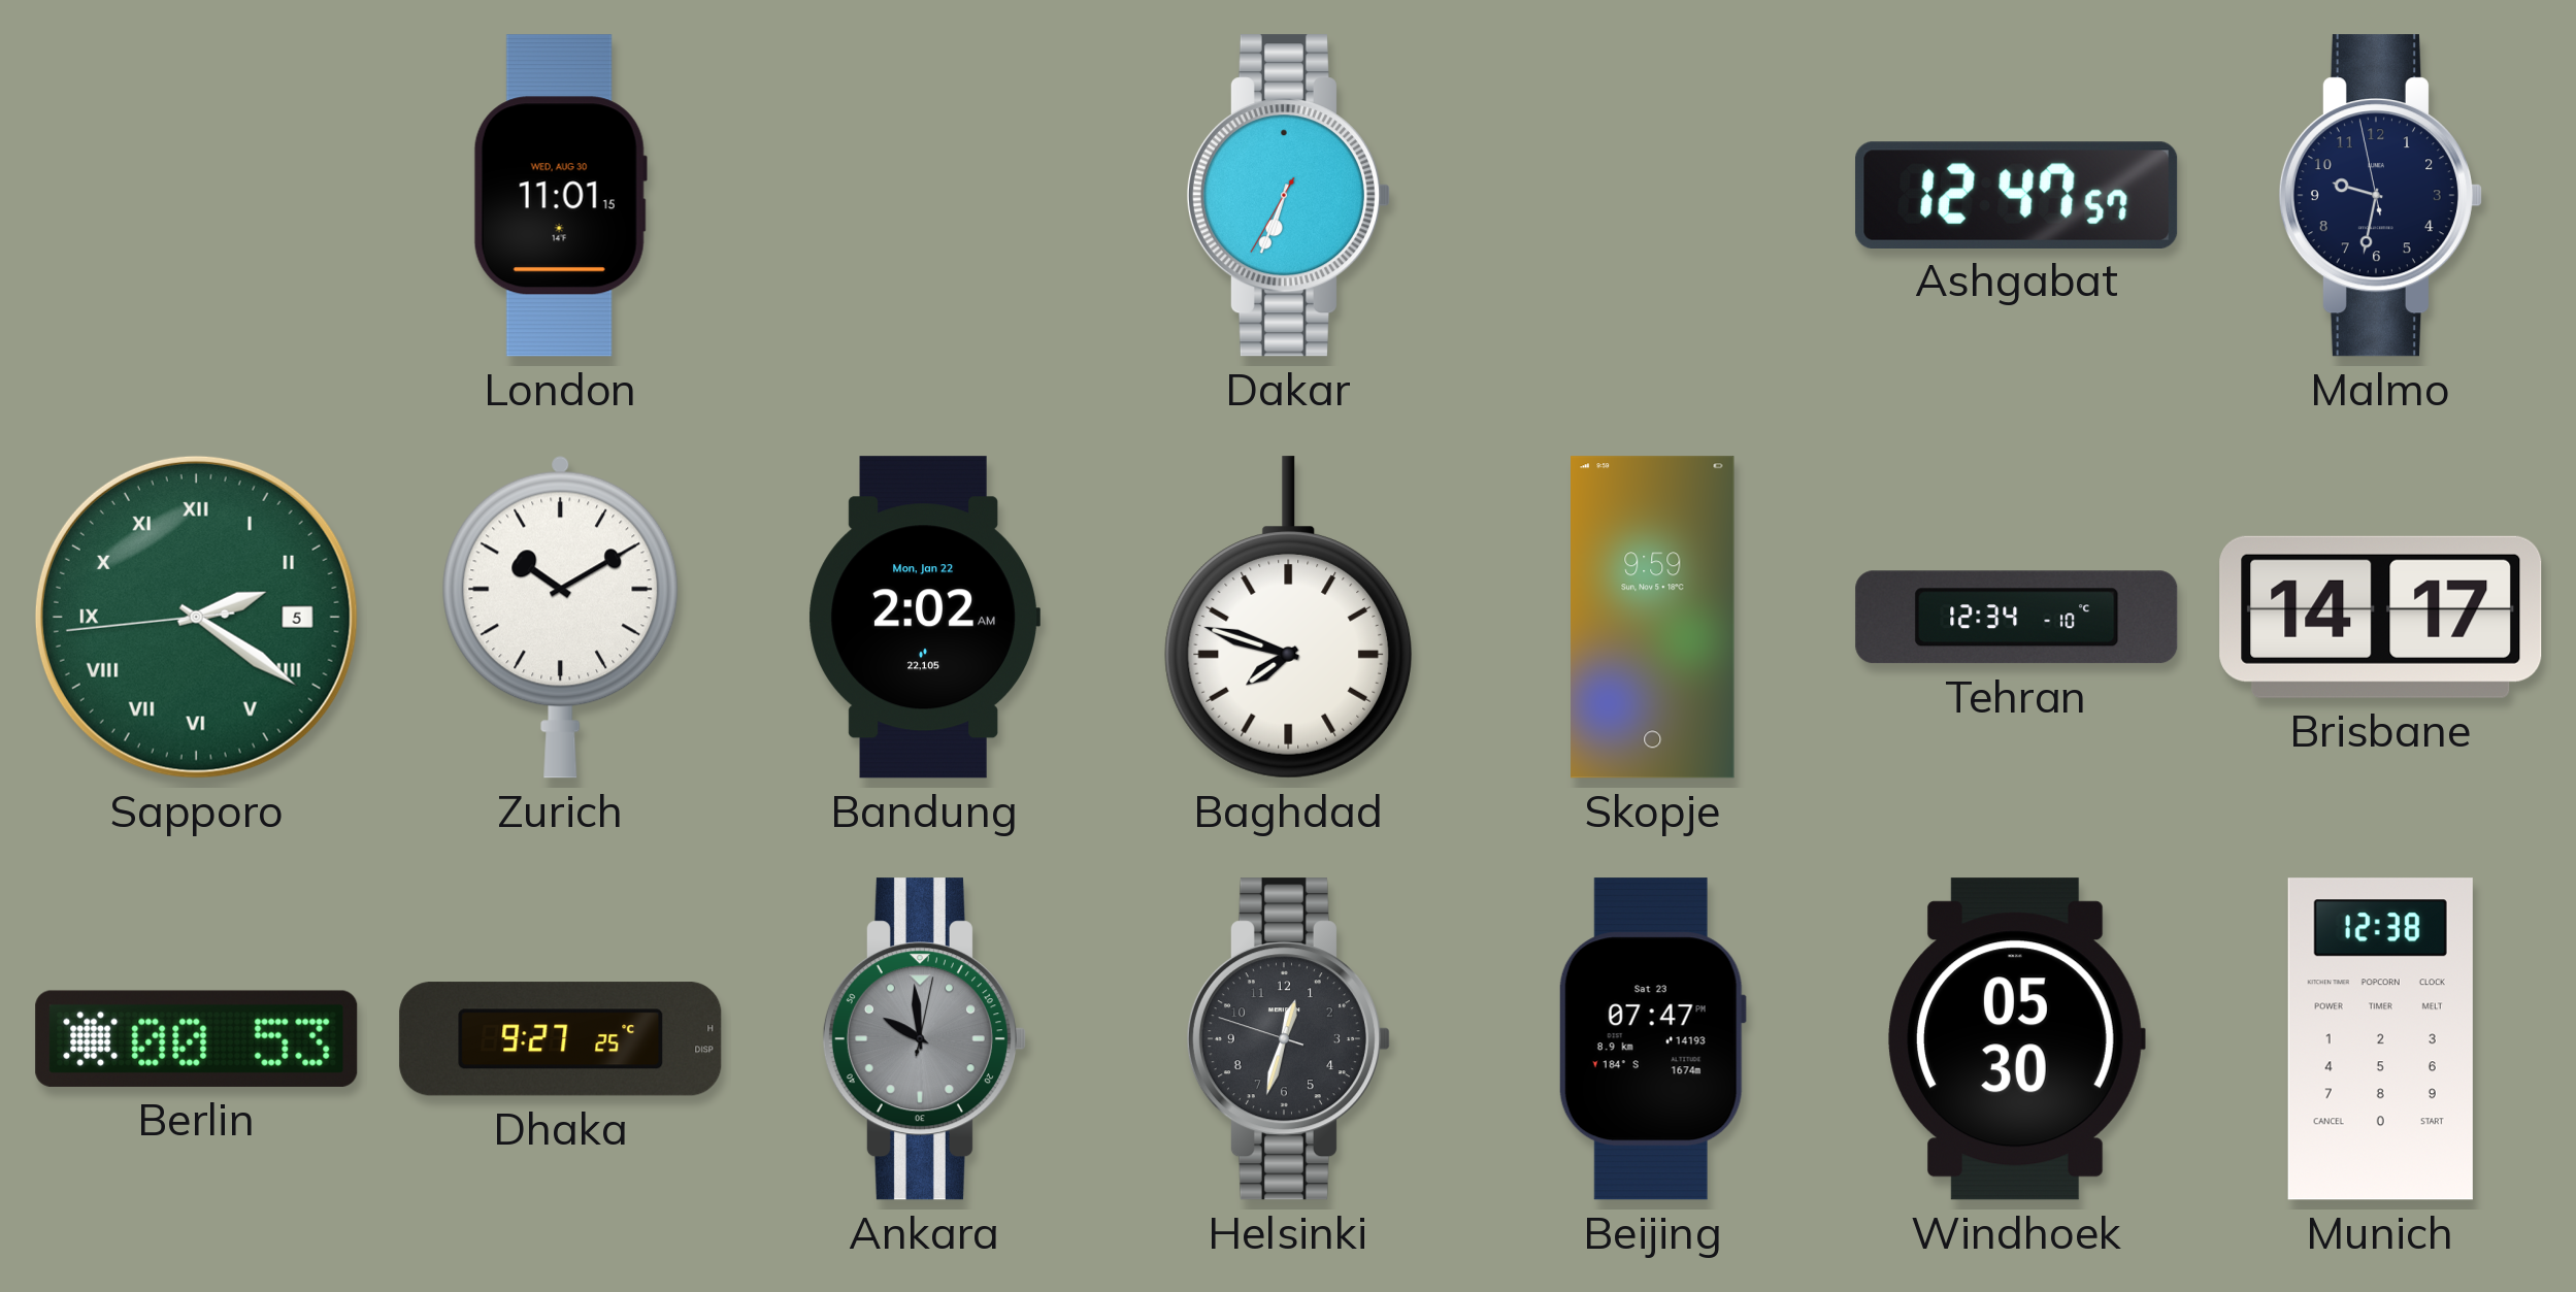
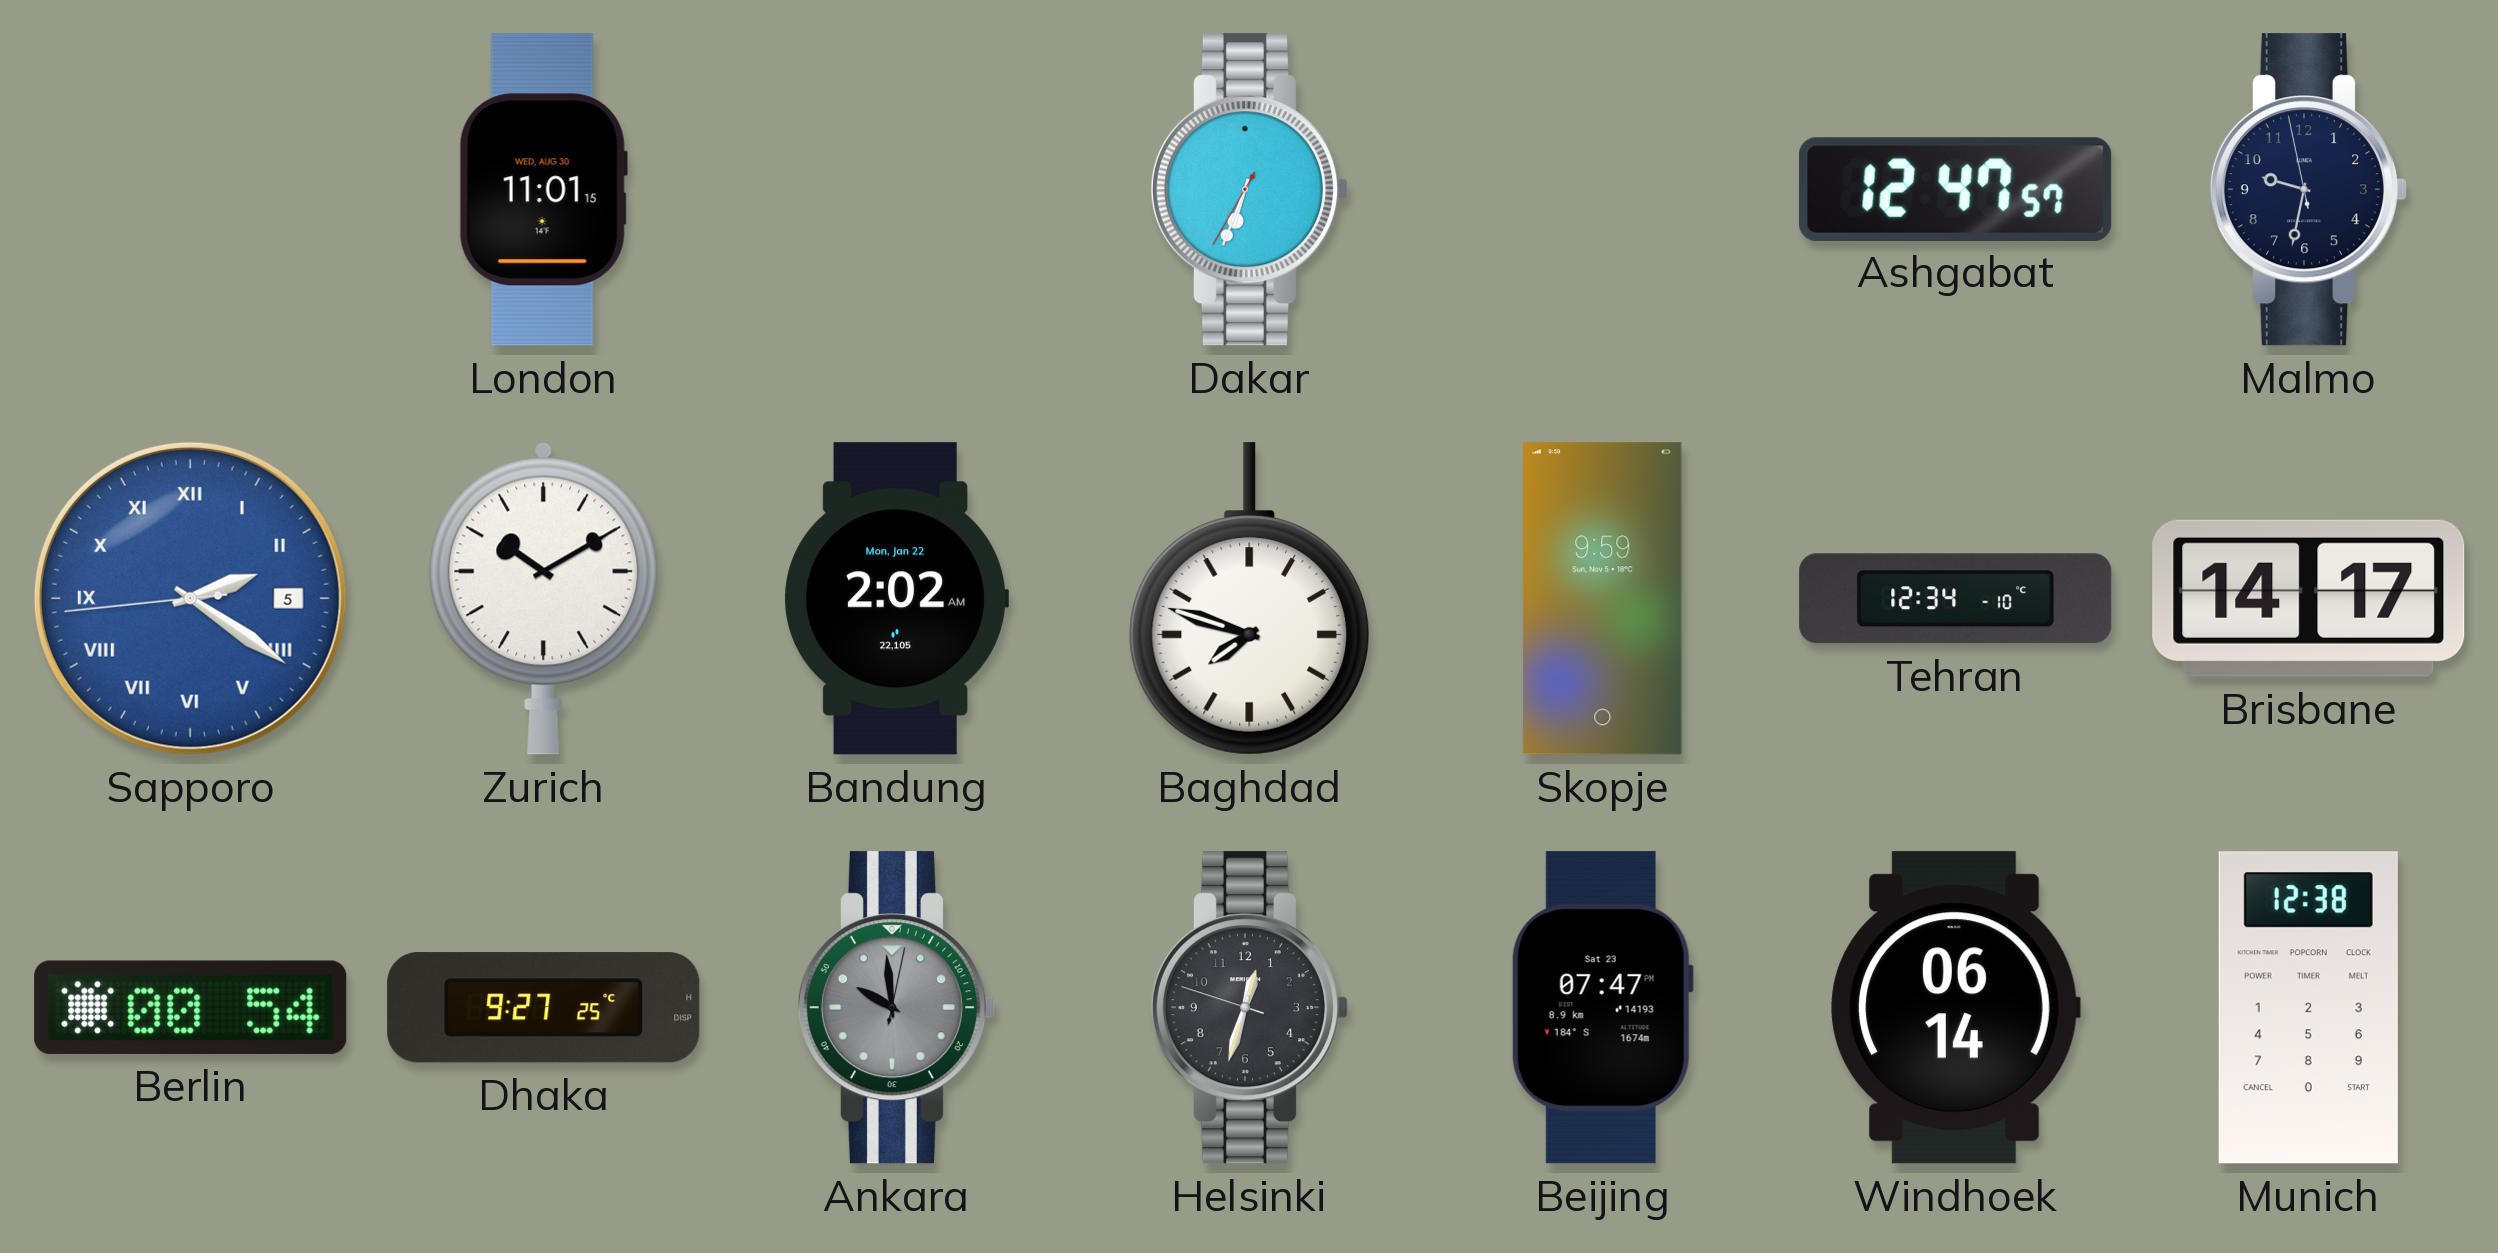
Sapporo dial: green -> blue (190, 598)
Berlin: 00:53 -> 00:54 (191, 1007)
Windhoek: 05:30 -> 06:14 (1955, 1008)
